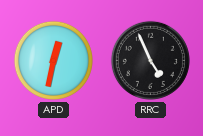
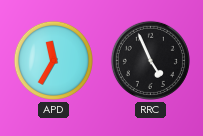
APD: 12:32 -> 11:35 (53, 60)
